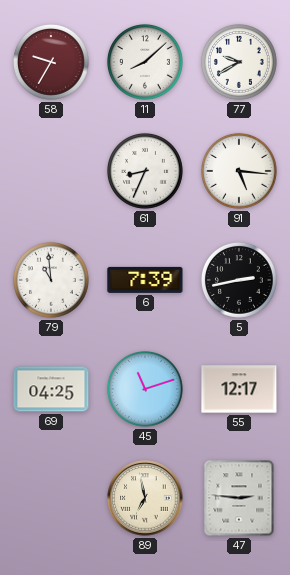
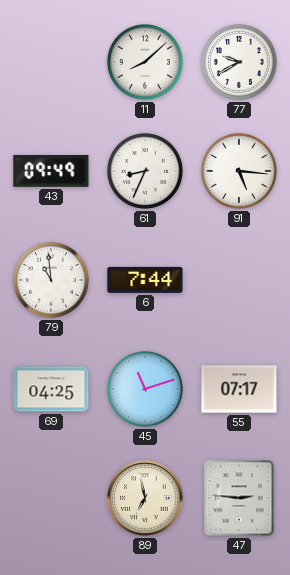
58: 9:35 -> none (51, 62)
43: none -> 09:49 (51, 172)
6: 7:39 -> 7:44 (145, 280)
5: 2:43 -> none (239, 280)
55: 12:17 -> 07:17 (239, 389)
